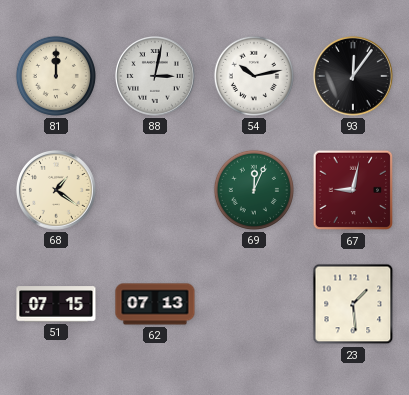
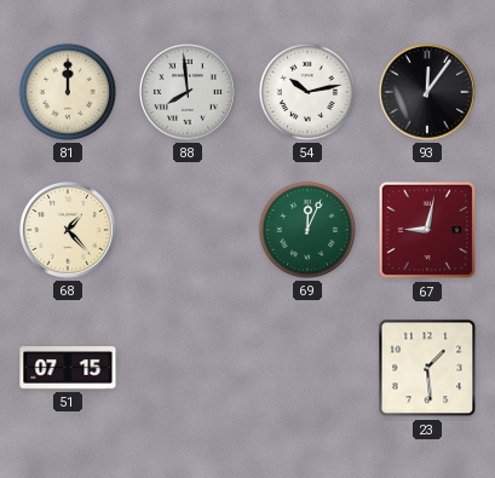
88: 3:02 -> 7:59 (188, 92)
68: 1:21 -> 1:23 (68, 230)
62: 07:13 -> none (155, 304)
